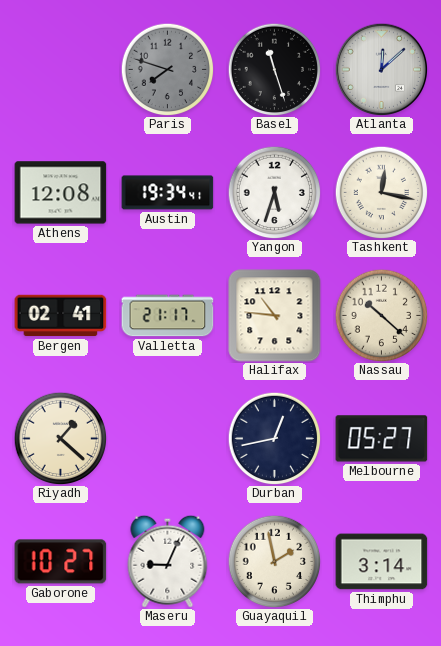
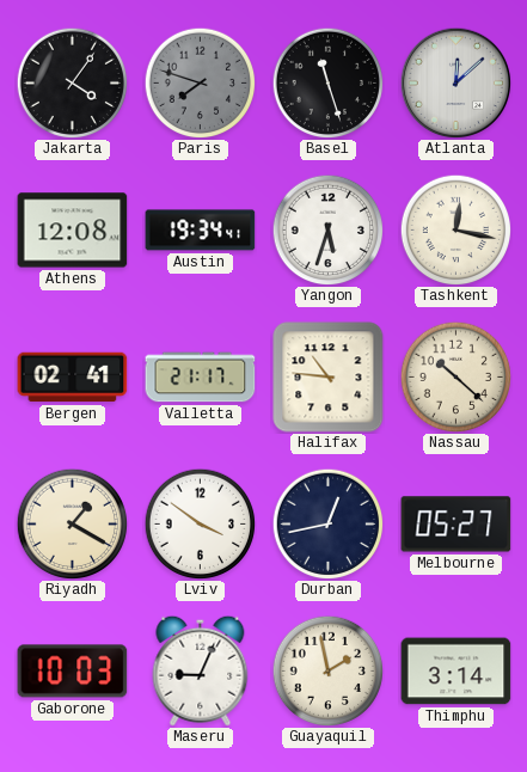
Jakarta: none -> 4:06 (72, 82)
Riyadh: 1:22 -> 1:20 (72, 523)
Lviv: none -> 3:51 (200, 523)
Gaborone: 10:27 -> 10:03 (73, 672)
